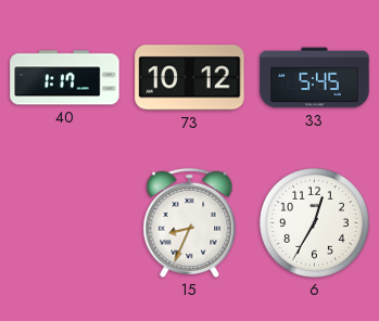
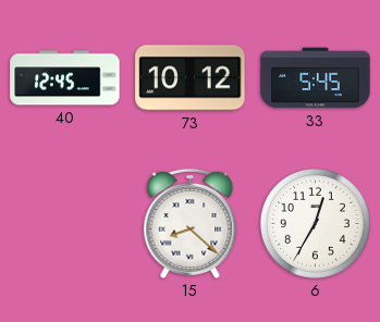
40: 1:17 -> 12:45 (65, 78)
15: 8:34 -> 8:22 (191, 223)
